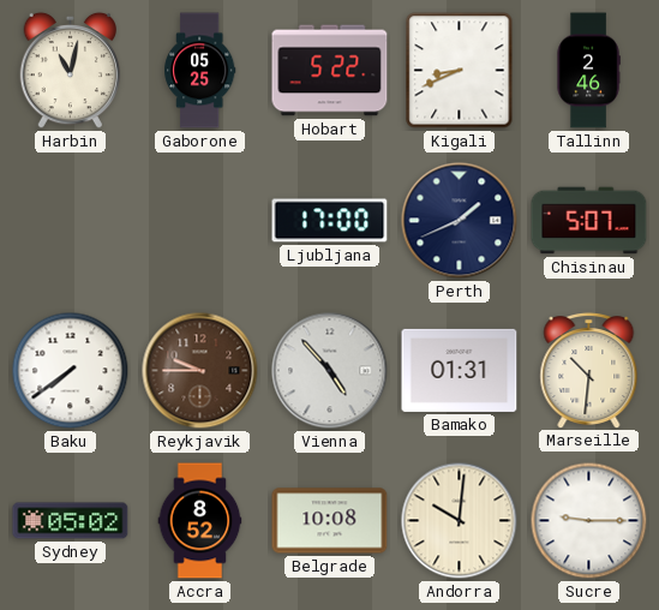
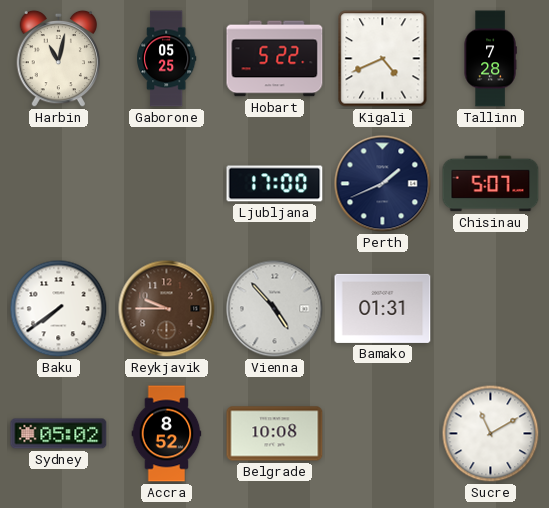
Kigali: 8:41 -> 4:41 (383, 59)
Tallinn: 2:46 -> 7:28 (490, 59)
Marseille: 10:31 -> none (589, 371)
Andorra: 10:01 -> none (460, 521)
Sucre: 9:15 -> 11:10 (491, 434)
